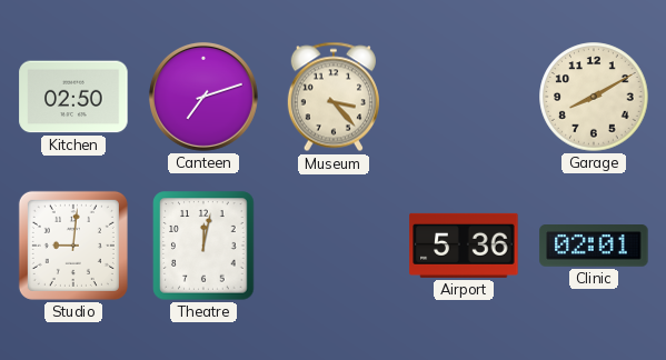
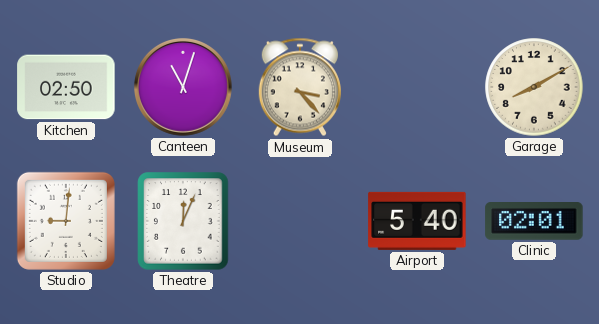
Canteen: 7:12 -> 11:03 (183, 87)
Theatre: 12:02 -> 12:04 (183, 221)
Airport: 5:36 -> 5:40 (417, 221)
